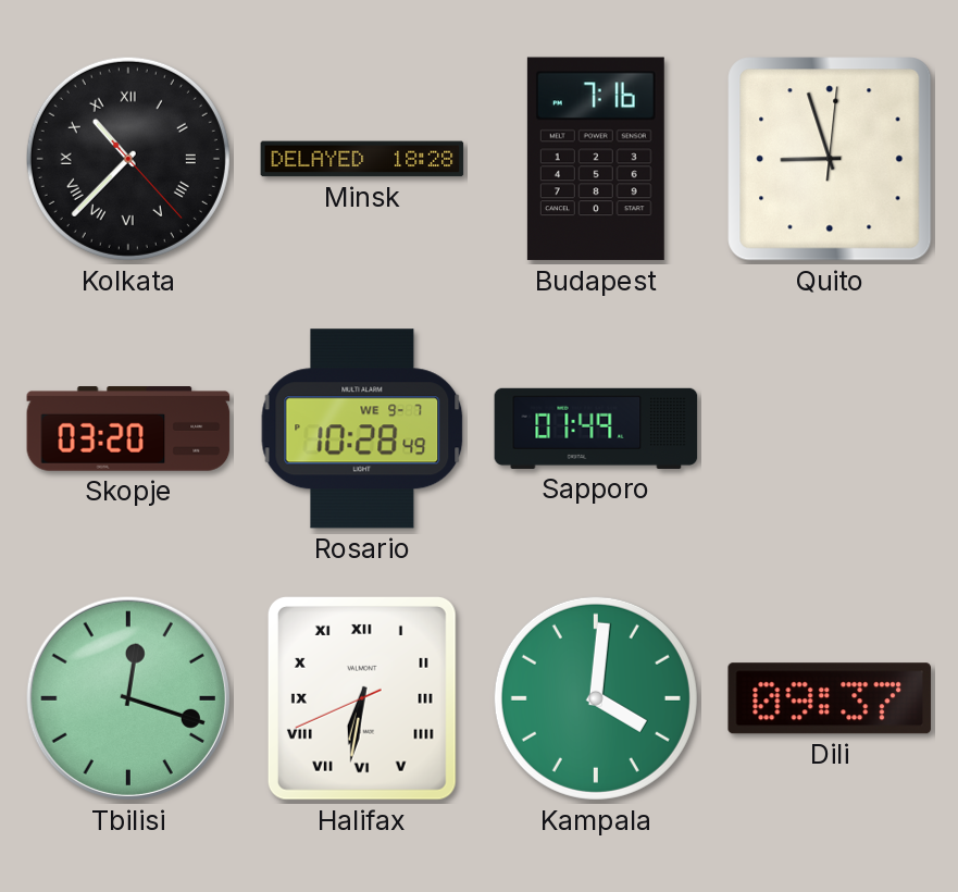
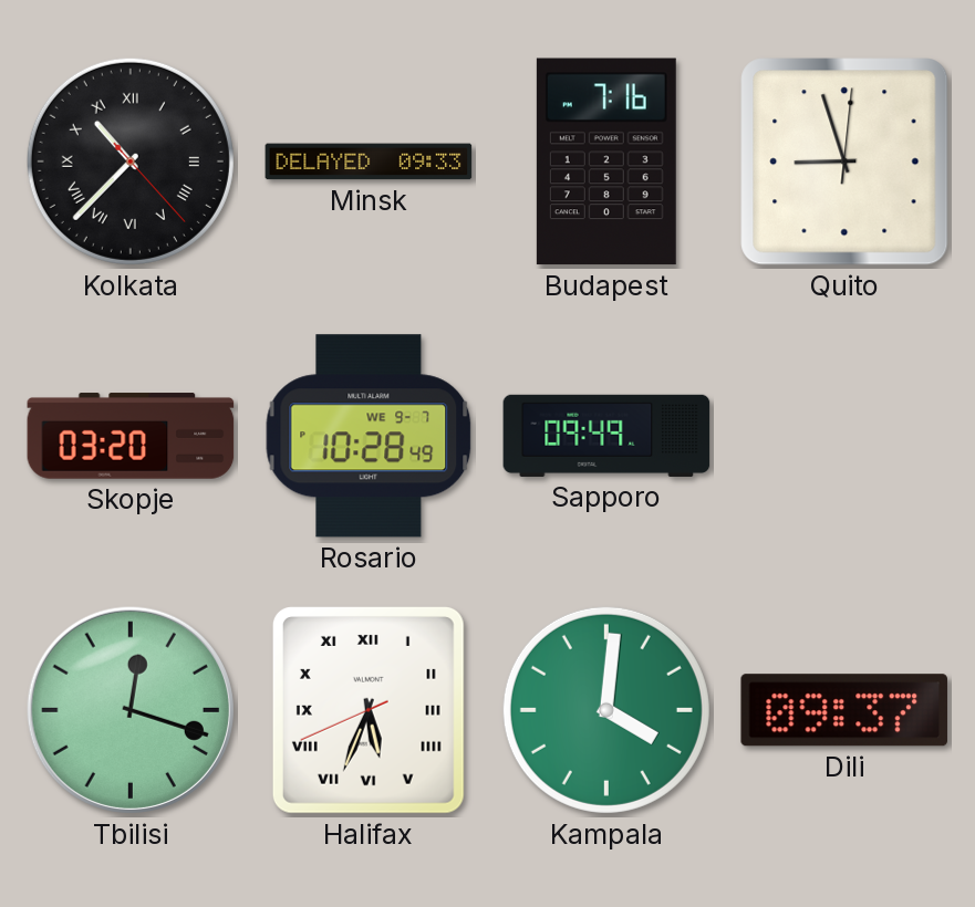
Minsk: 18:28 -> 09:33 (369, 161)
Sapporo: 01:49 -> 09:49 (606, 436)
Halifax: 6:31 -> 5:33 (369, 710)
